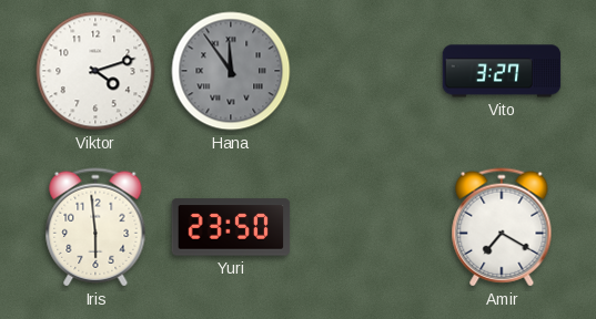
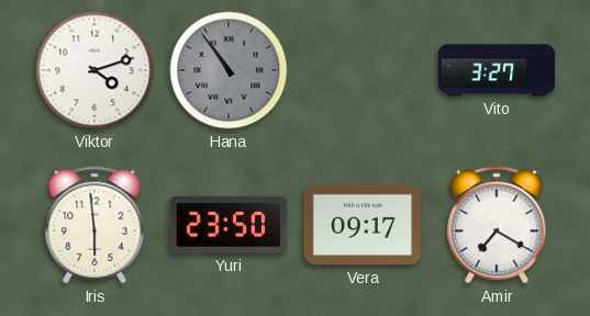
Hana: 11:54 -> 10:54 (229, 70)
Vera: none -> 09:17 (363, 225)
